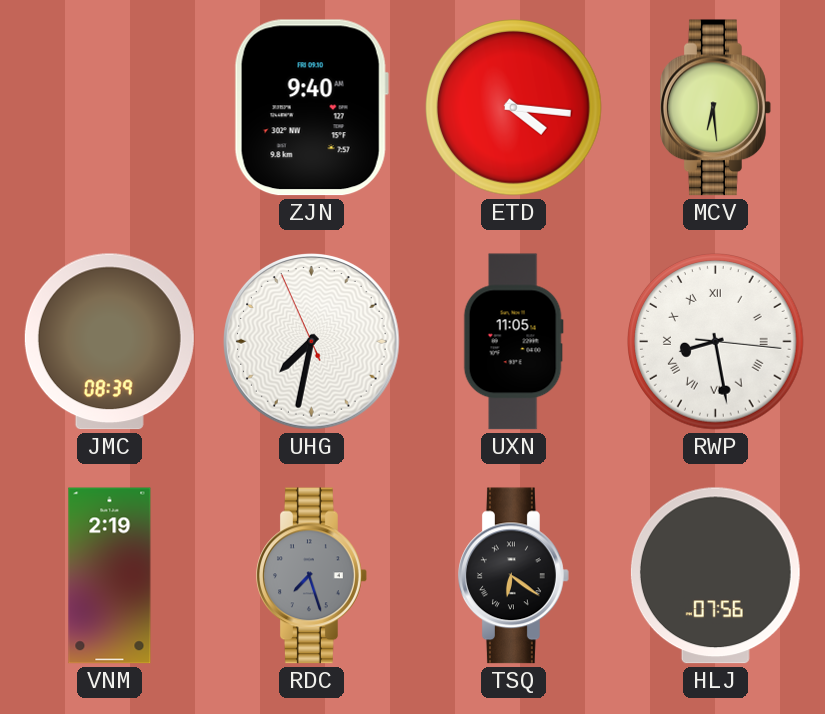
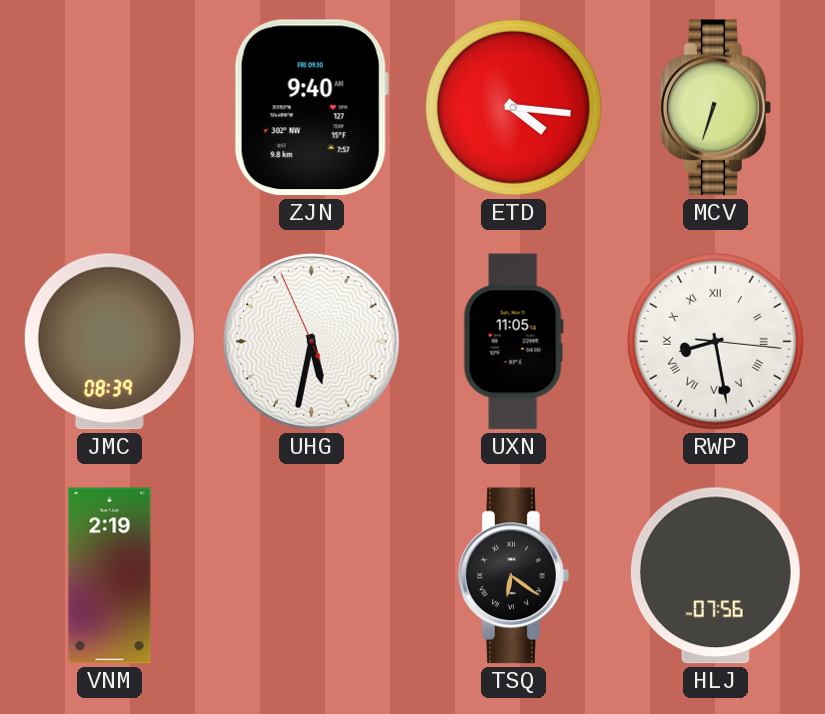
MCV: 6:29 -> 6:33 (716, 108)
UHG: 7:31 -> 5:31 (312, 342)
RDC: 7:27 -> none (312, 576)
